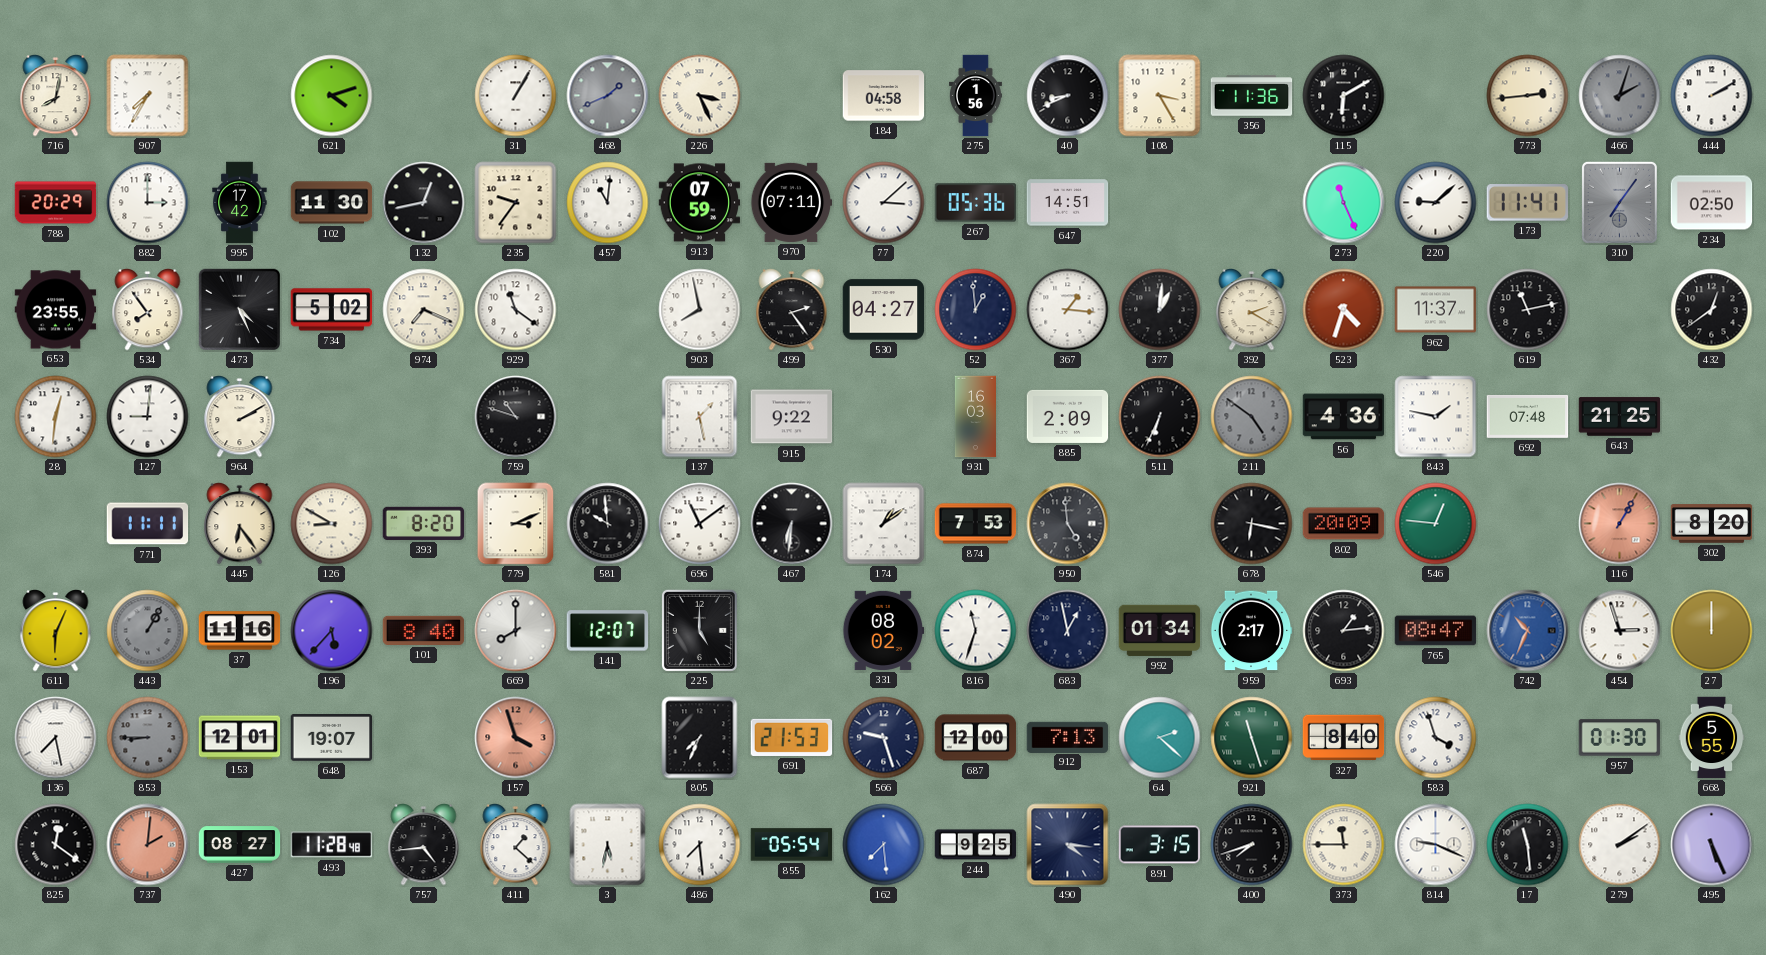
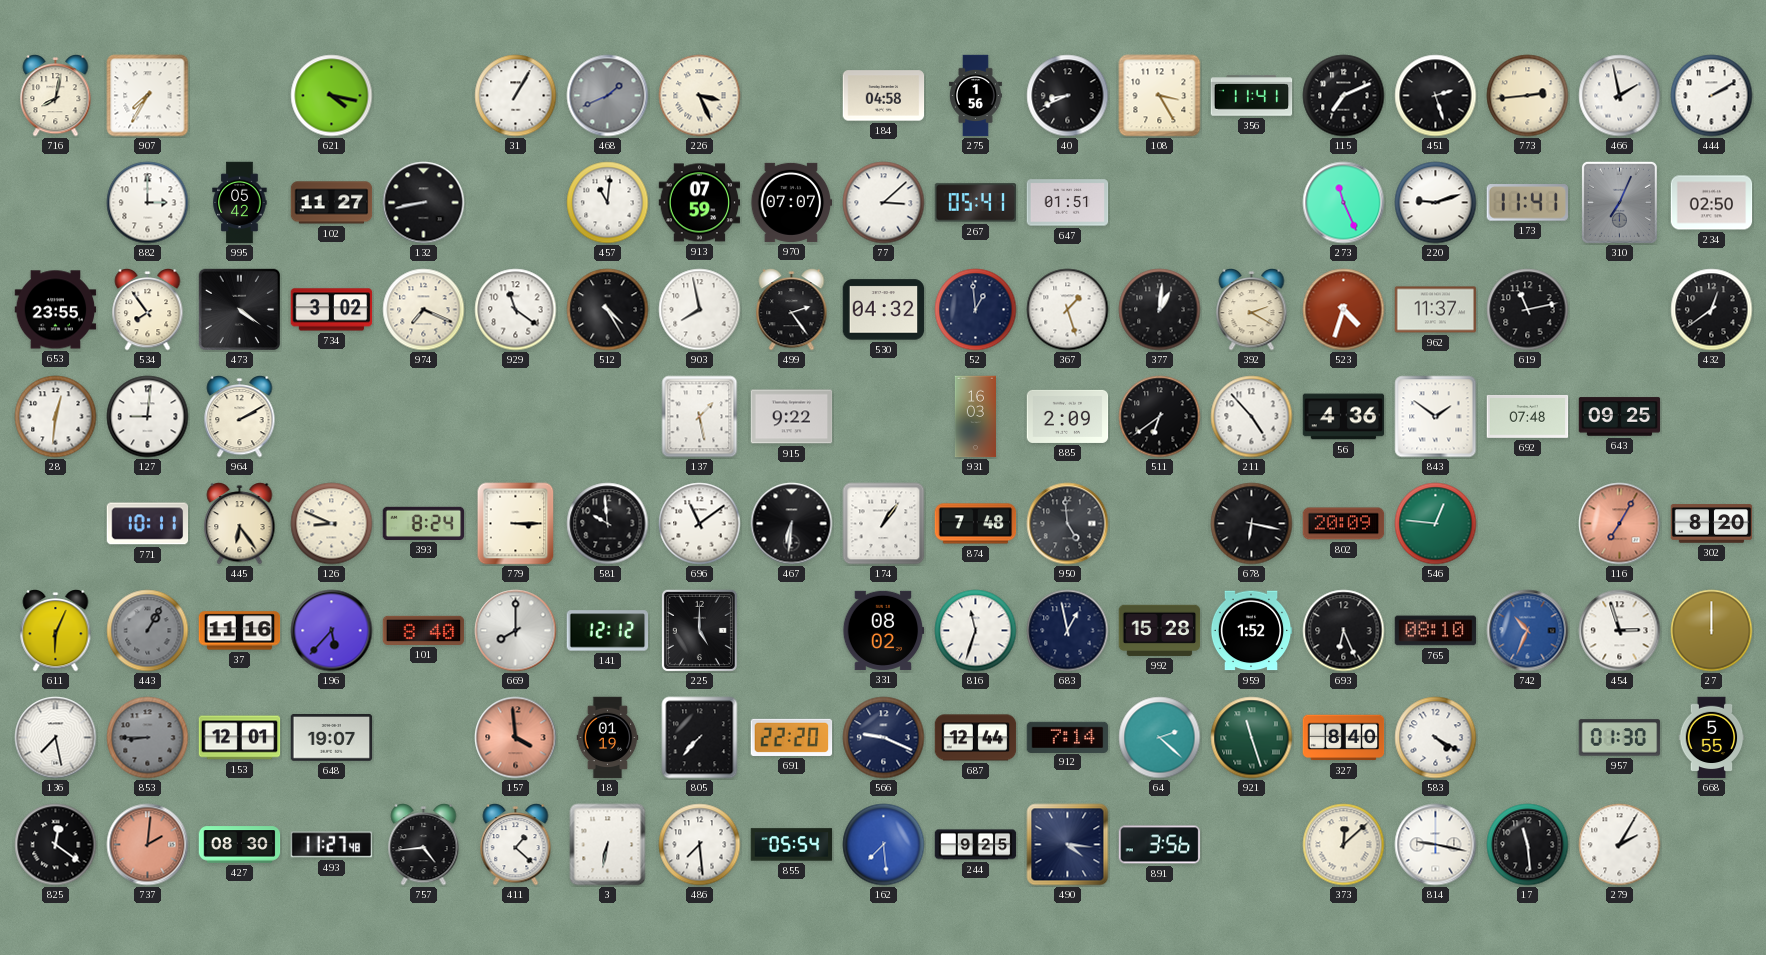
621: 4:12 -> 4:17 (332, 96)
356: 11:36 -> 11:41 (1252, 96)
115: 6:10 -> 7:11 (1344, 96)
451: none -> 2:27 (1436, 96)
466: 2:03 -> 1:58 (1620, 96)
466 dial: grey -> white (1620, 96)
788: 20:29 -> none (56, 203)
995: 17:42 -> 05:42 (240, 203)
102: 11:30 -> 11:27 (332, 203)
132: 12:43 -> 8:43 (424, 203)
235: 9:36 -> none (516, 203)
970: 07:11 -> 07:07 (792, 202)
267: 05:36 -> 05:41 (976, 203)
647: 14:51 -> 01:51 (1068, 203)
220: 9:08 -> 9:12 (1436, 203)
310: 7:06 -> 7:04 (1619, 202)
473: 4:26 -> 4:21 (239, 309)
734: 5:02 -> 3:02 (332, 310)
512: none -> 4:25 (608, 310)
530: 04:27 -> 04:32 (884, 310)
367: 1:16 -> 1:27 (1068, 310)
759: 10:48 -> none (516, 417)
511: 6:34 -> 6:39 (1160, 417)
211: 4:51 -> 4:53 (1252, 417)
211 dial: grey -> white (1252, 417)
843: 1:47 -> 1:51 (1436, 417)
643: 21:25 -> 09:25 (1620, 417)
771: 11:11 -> 10:11 (148, 524)
126: 8:50 -> 8:49 (332, 524)
393: 8:20 -> 8:24 (424, 523)
779: 3:11 -> 3:15 (516, 524)
174: 1:09 -> 1:06 (884, 524)
874: 7:53 -> 7:48 (976, 524)
116: 1:05 -> 7:05 (1620, 524)
141: 12:07 -> 12:12 (608, 631)
992: 01:34 -> 15:28 (1160, 630)
959: 2:17 -> 1:52 (1251, 631)
693: 1:14 -> 6:26 (1344, 631)
765: 08:47 -> 08:10 (1436, 631)
157: 3:57 -> 3:59 (516, 738)
18: none -> 01:19 (608, 738)
805: 7:34 -> 7:37 (700, 738)
691: 21:53 -> 22:20 (792, 737)
566: 9:27 -> 9:19 (884, 738)
687: 12:00 -> 12:44 (976, 738)
912: 7:13 -> 7:14 (1068, 737)
583: 3:57 -> 4:20 (1436, 738)
427: 08:27 -> 08:30 (240, 845)
493: 11:28 -> 11:27 (332, 845)
3: 5:32 -> 6:32 (608, 845)
891: 3:15 -> 3:56 (1160, 845)
400: 7:42 -> none (1252, 845)
373: 11:45 -> 12:08 (1344, 845)
814: 9:19 -> 9:17 (1436, 845)
279: 2:09 -> 2:05 (1620, 845)
495: 5:26 -> none (1712, 845)
